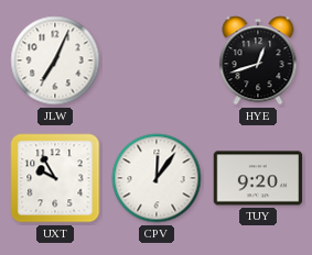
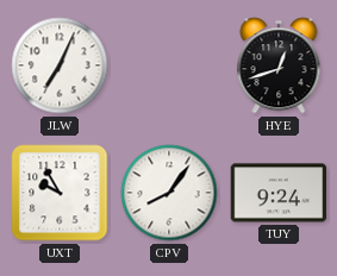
CPV: 12:06 -> 8:06 (169, 193)
TUY: 9:20 -> 9:24 (279, 193)
